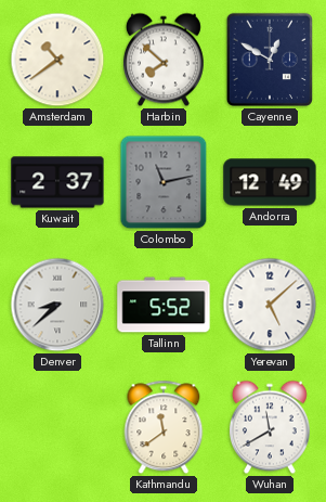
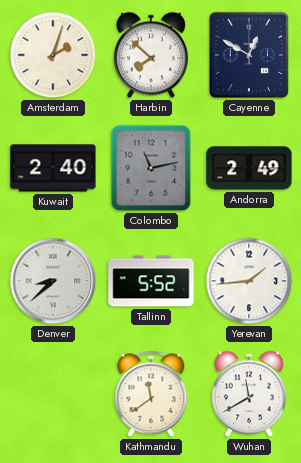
Amsterdam: 10:39 -> 2:03 (53, 55)
Kuwait: 2:37 -> 2:40 (53, 168)
Andorra: 12:49 -> 2:49 (249, 168)
Yerevan: 5:08 -> 1:44 (249, 281)
